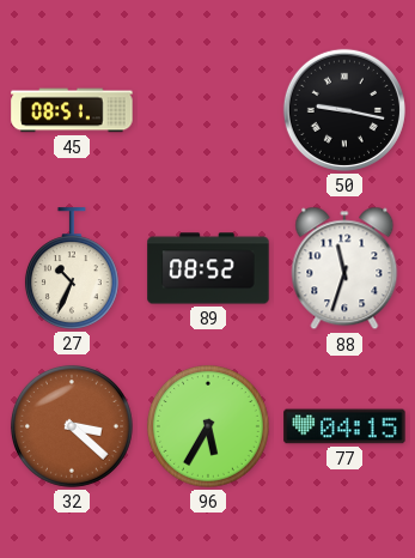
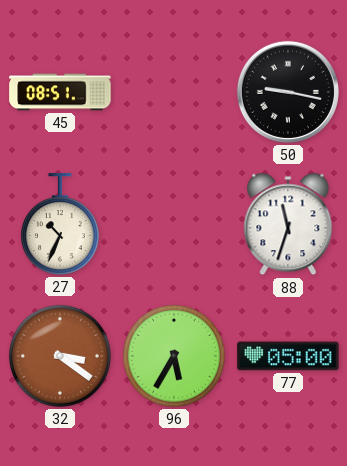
89: 08:52 -> none (208, 268)
32: 3:22 -> 3:21 (60, 356)
77: 04:15 -> 05:00 (288, 356)
